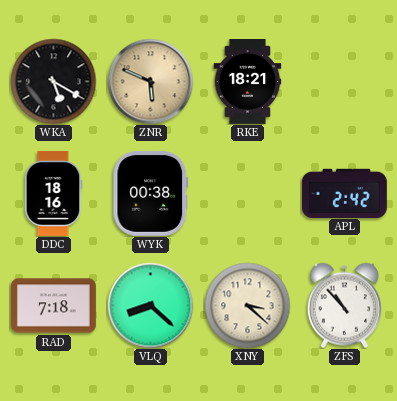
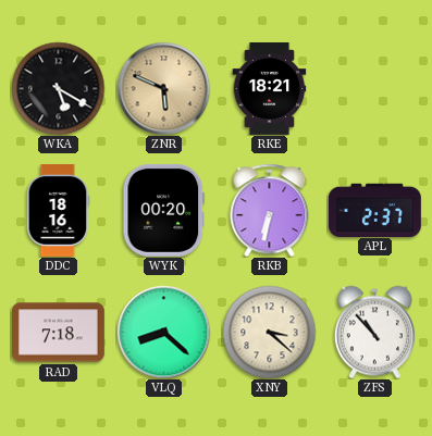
WYK: 00:38 -> 00:20 (164, 210)
RKB: none -> 6:32 (270, 210)
APL: 2:42 -> 2:37 (374, 210)
